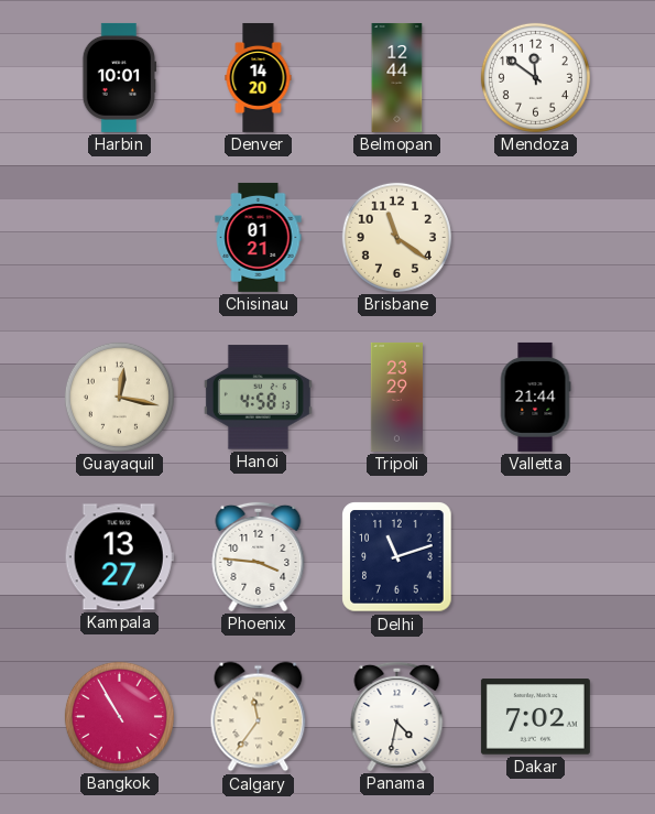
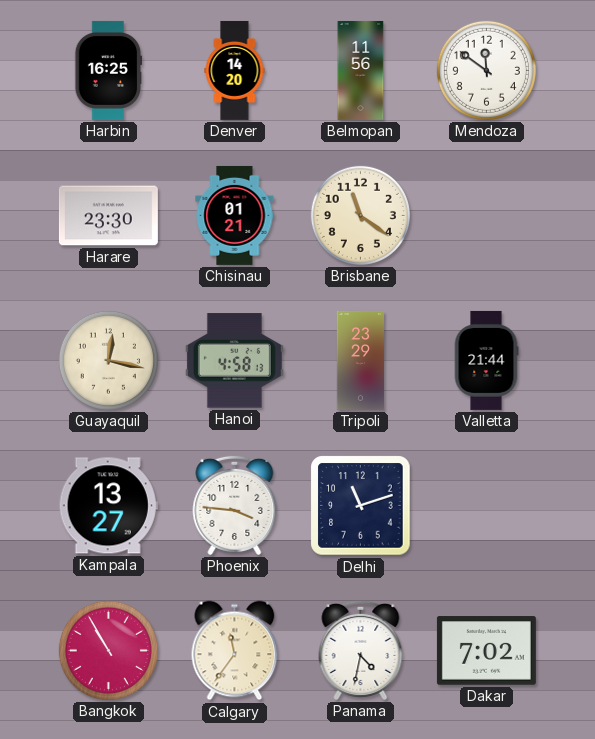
Harbin: 10:01 -> 16:25 (109, 70)
Belmopan: 12:44 -> 11:56 (361, 70)
Harare: none -> 23:30 (108, 216)
